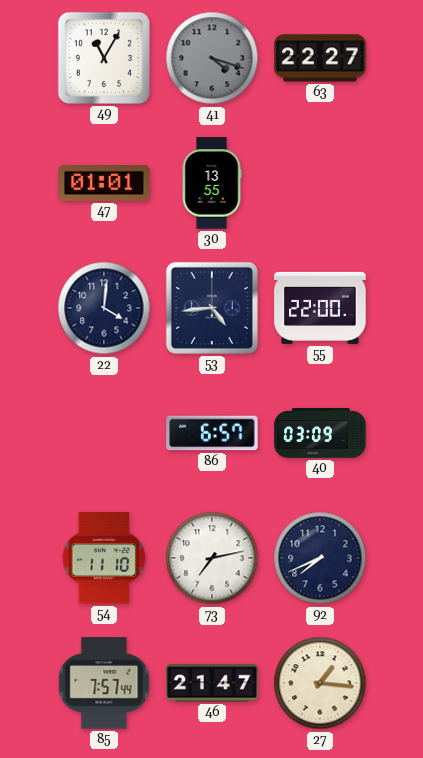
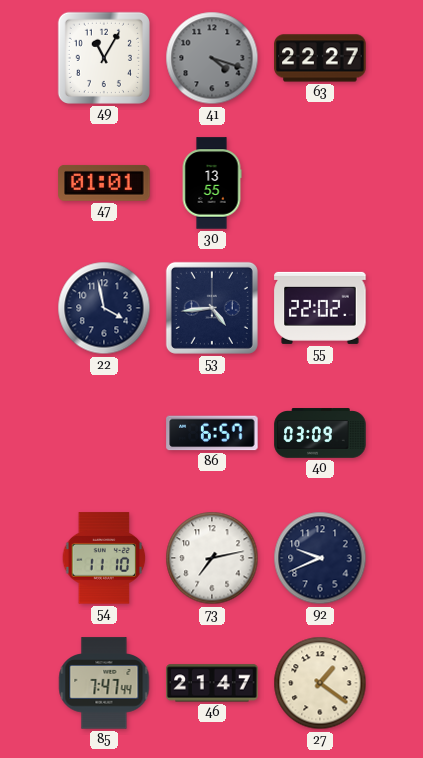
22: 4:01 -> 3:58 (104, 308)
55: 22:00 -> 22:02 (320, 308)
92: 7:41 -> 9:41 (320, 558)
85: 7:57 -> 7:47 (104, 683)
27: 1:16 -> 1:21 (320, 683)
